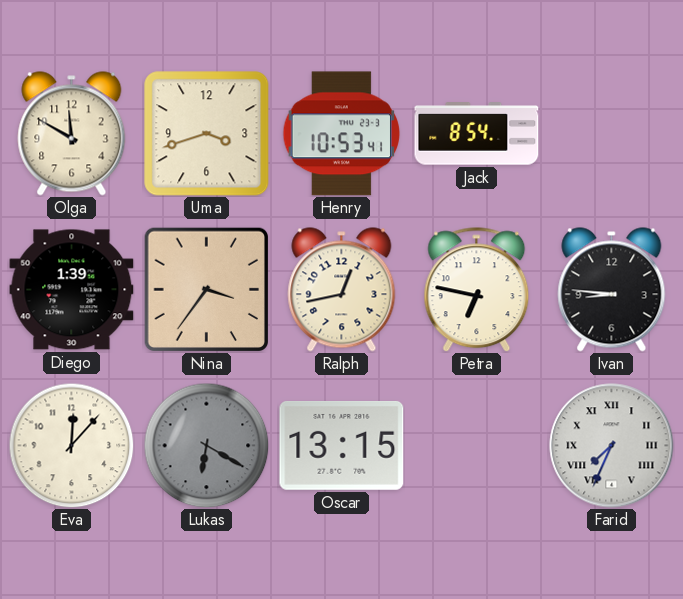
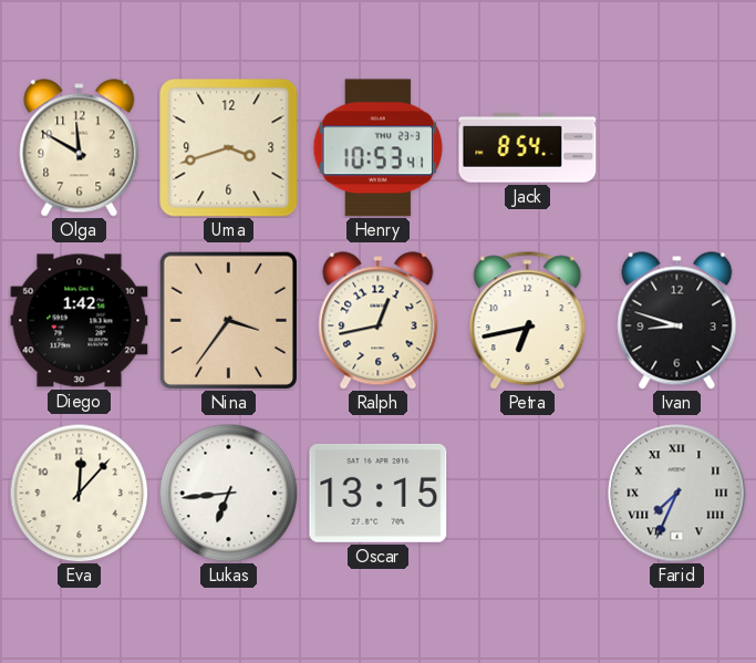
Diego: 1:39 -> 1:42 (80, 321)
Petra: 6:47 -> 6:43 (528, 321)
Ivan: 8:46 -> 8:48 (677, 321)
Lukas: 6:20 -> 6:44 (228, 493)
Lukas dial: grey -> white (228, 493)
